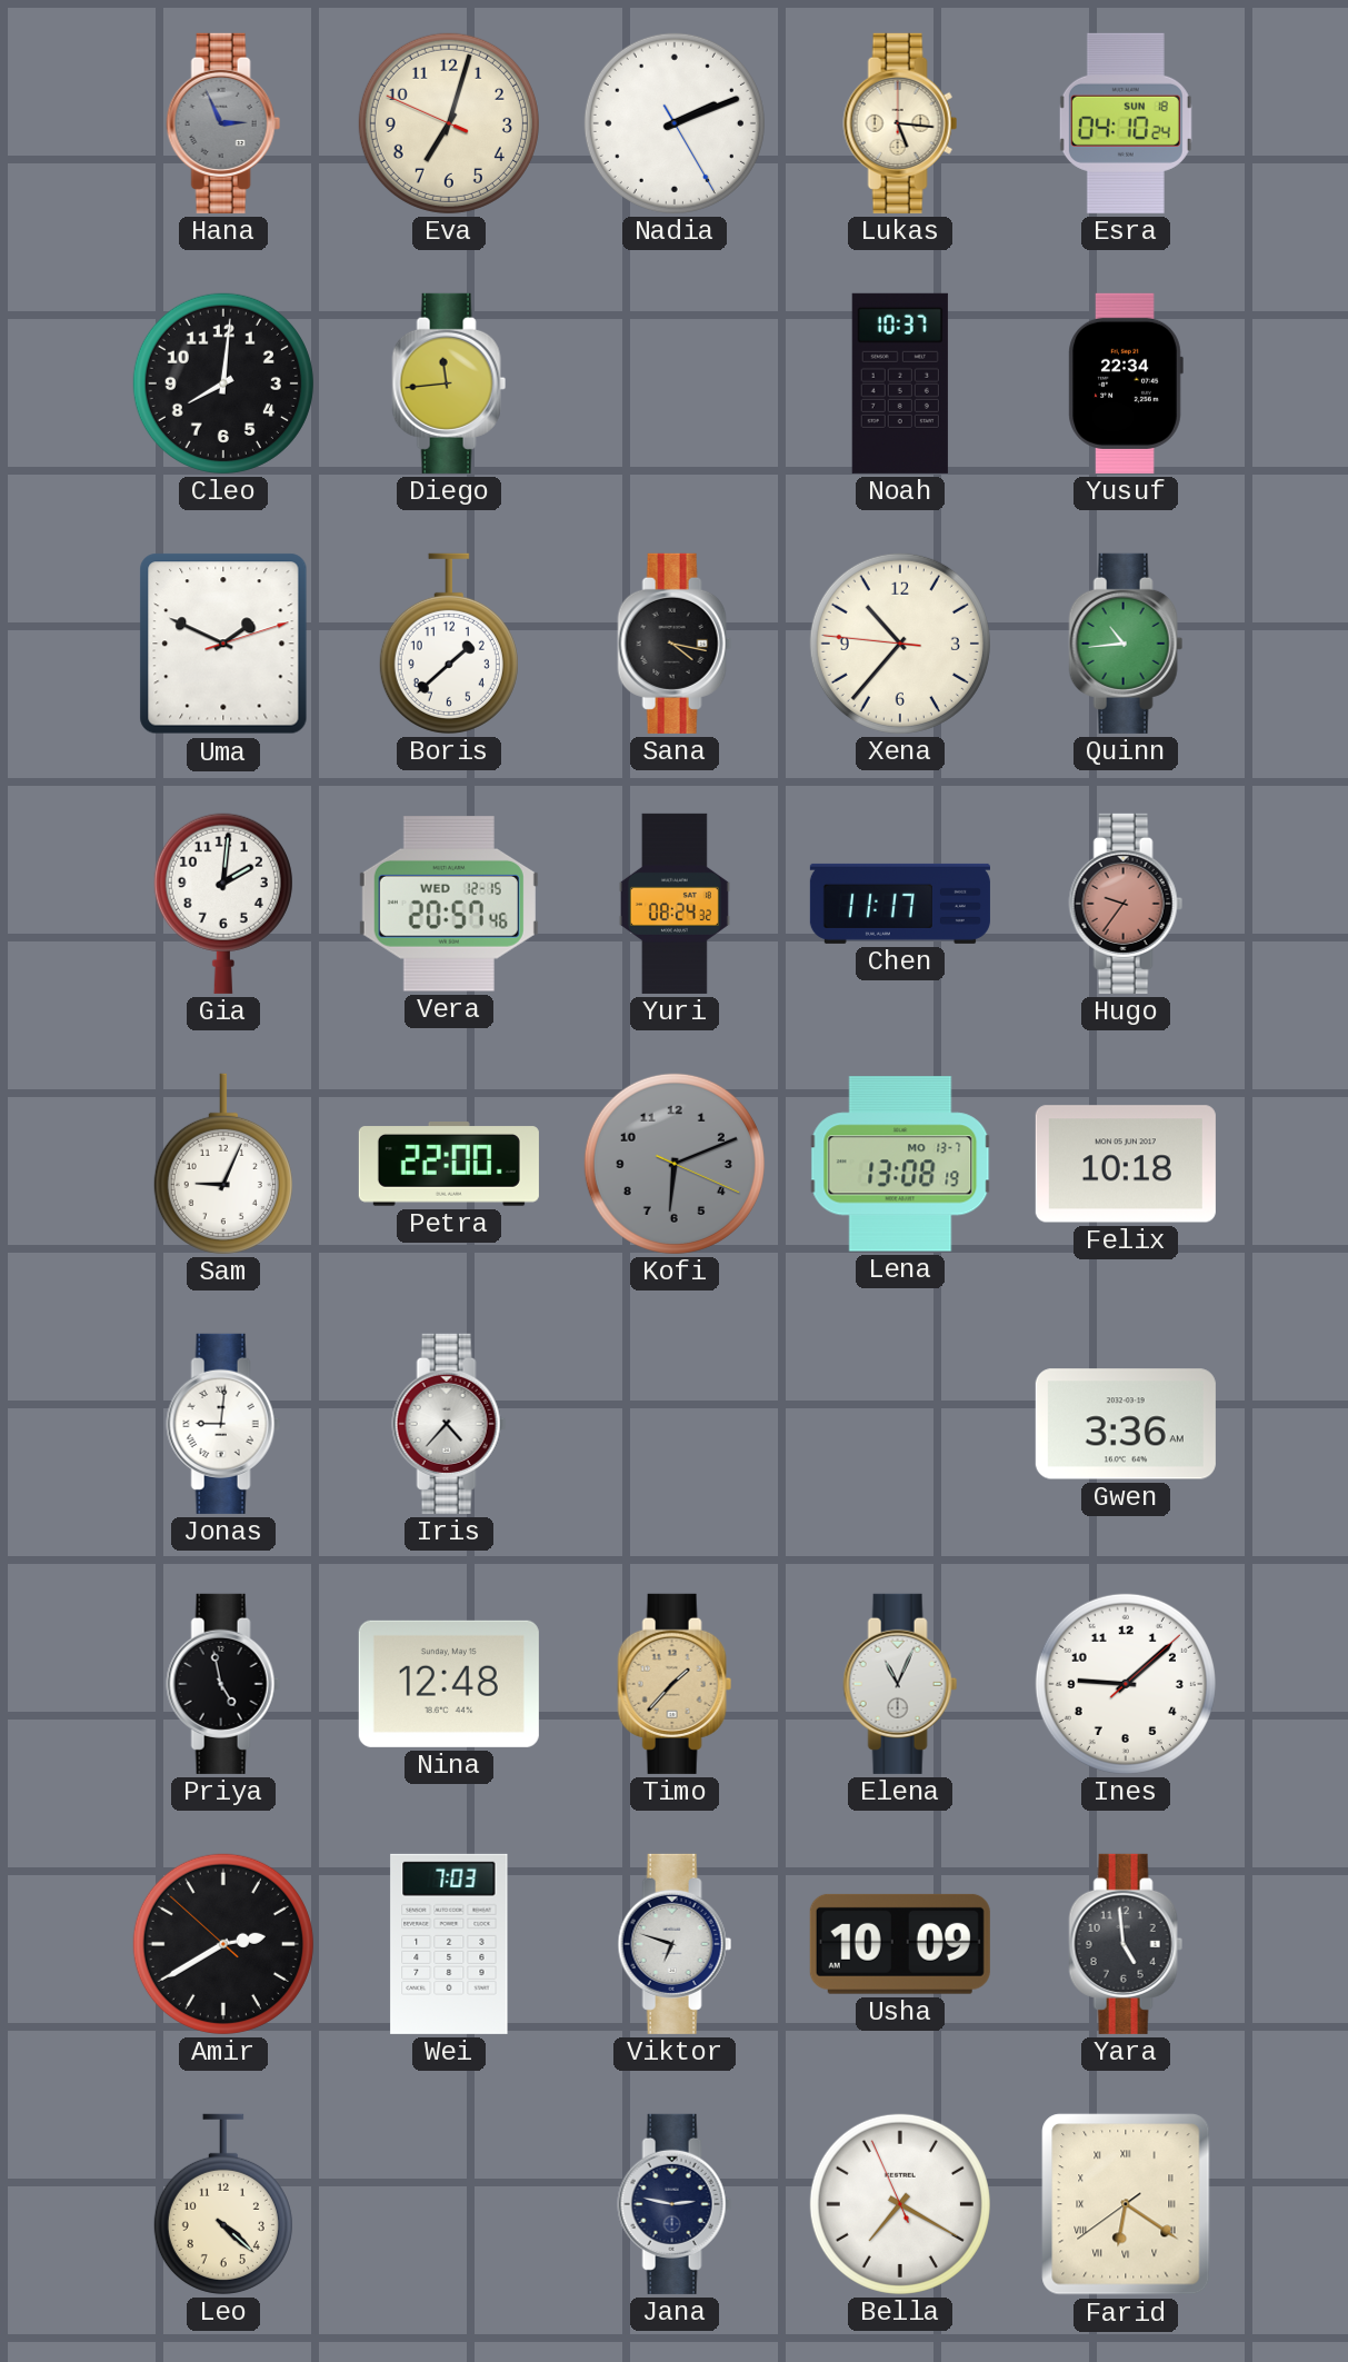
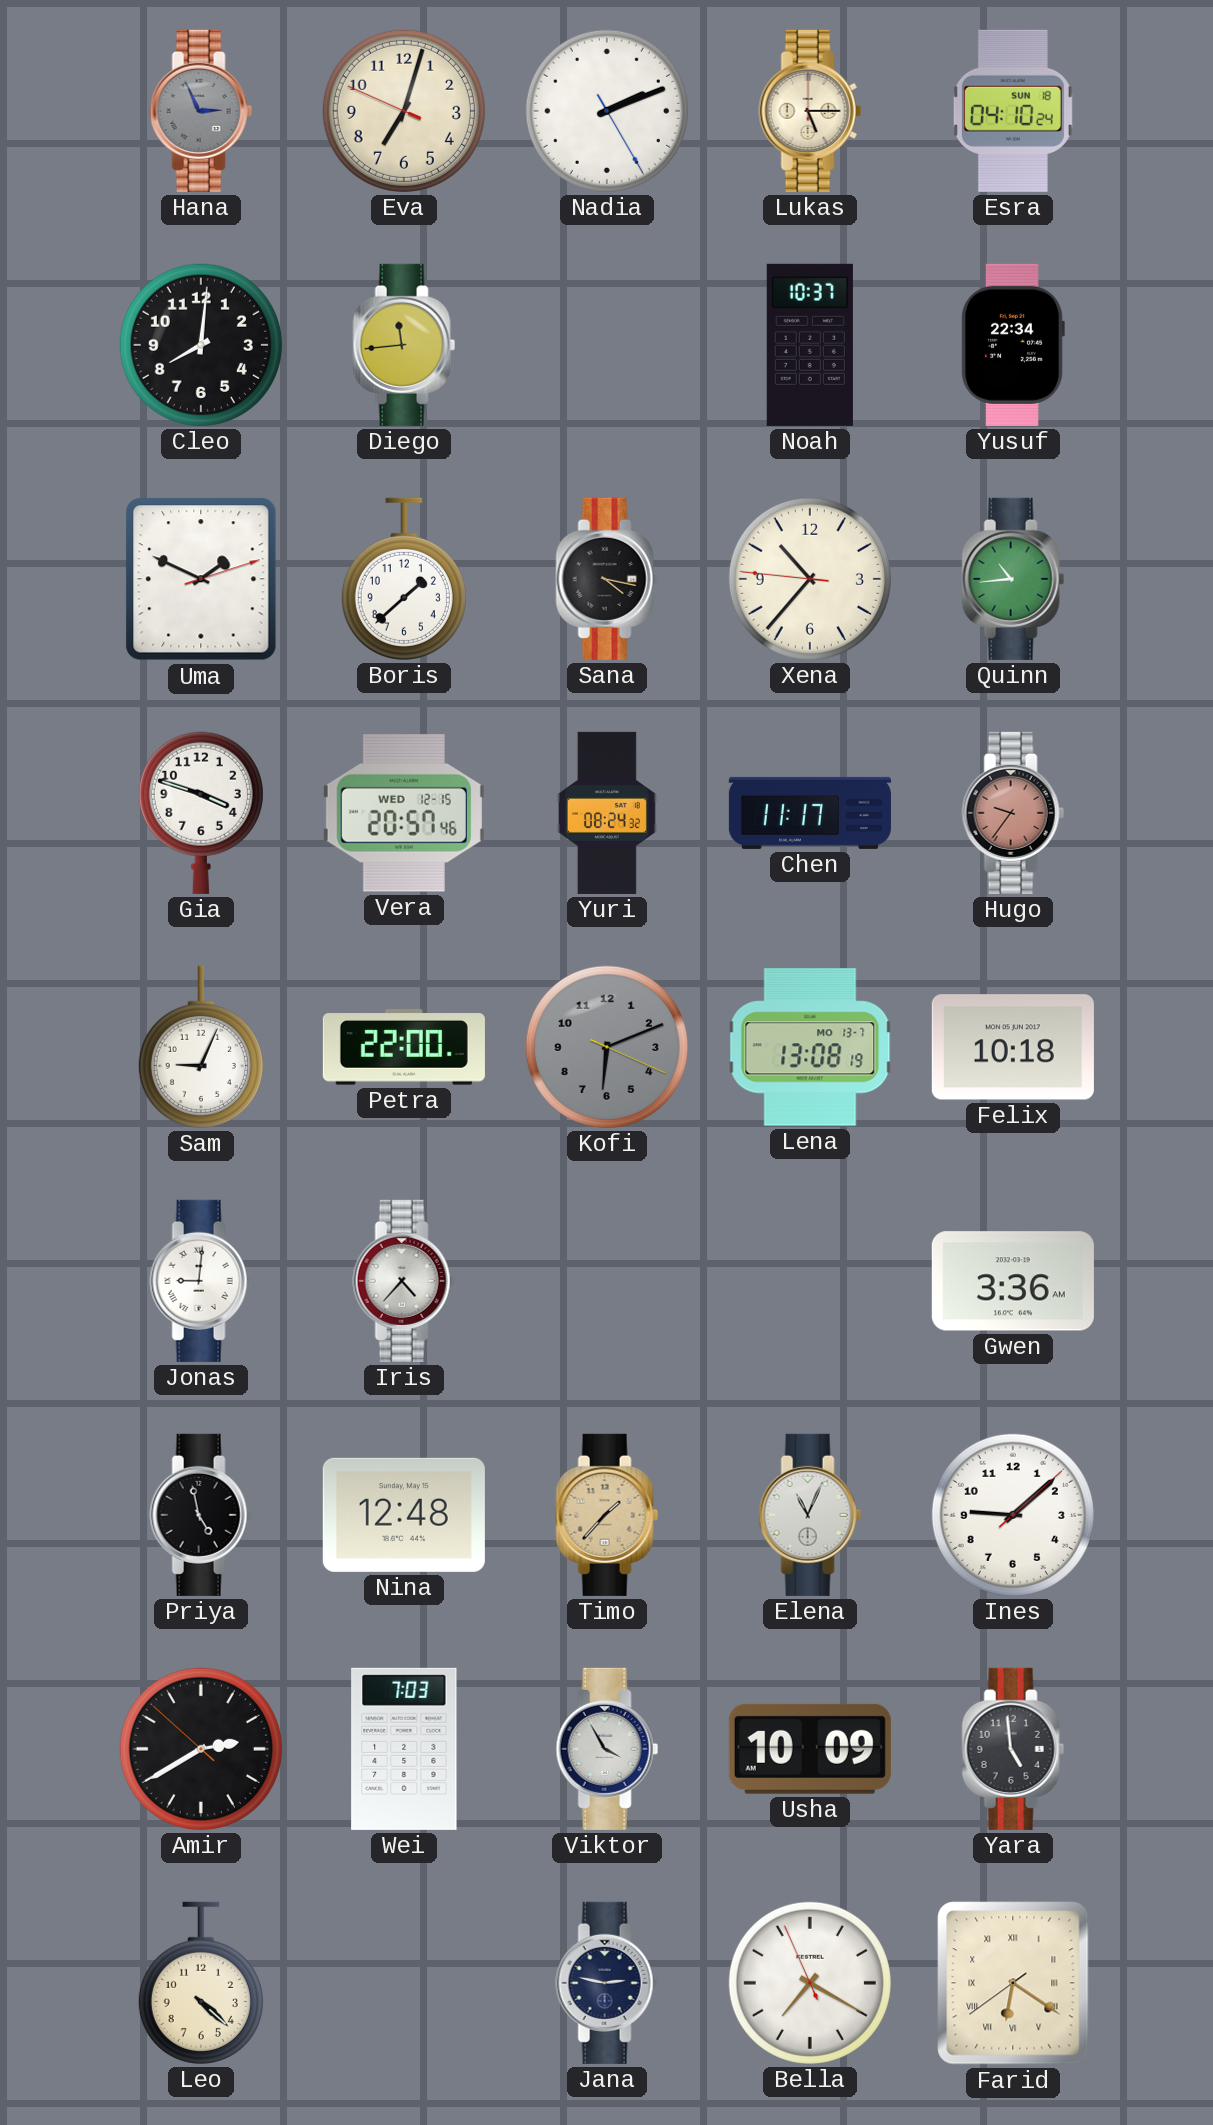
Lukas: 5:16 -> 5:15 (810, 111)
Gia: 2:01 -> 3:48 (201, 813)
Viktor: 6:48 -> 3:55 (607, 1749)
